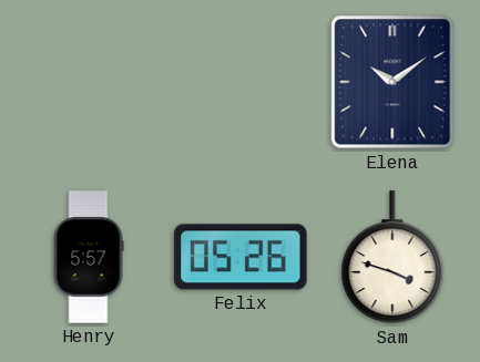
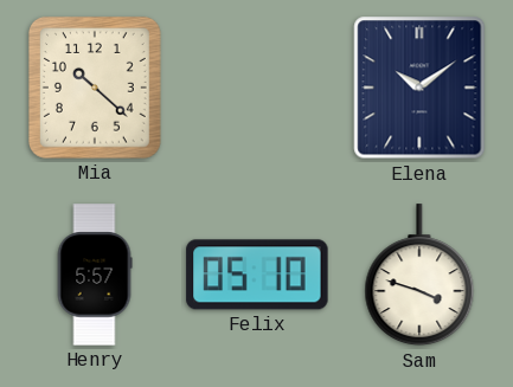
Mia: none -> 10:22 (95, 88)
Felix: 05:26 -> 05:10 (257, 275)
